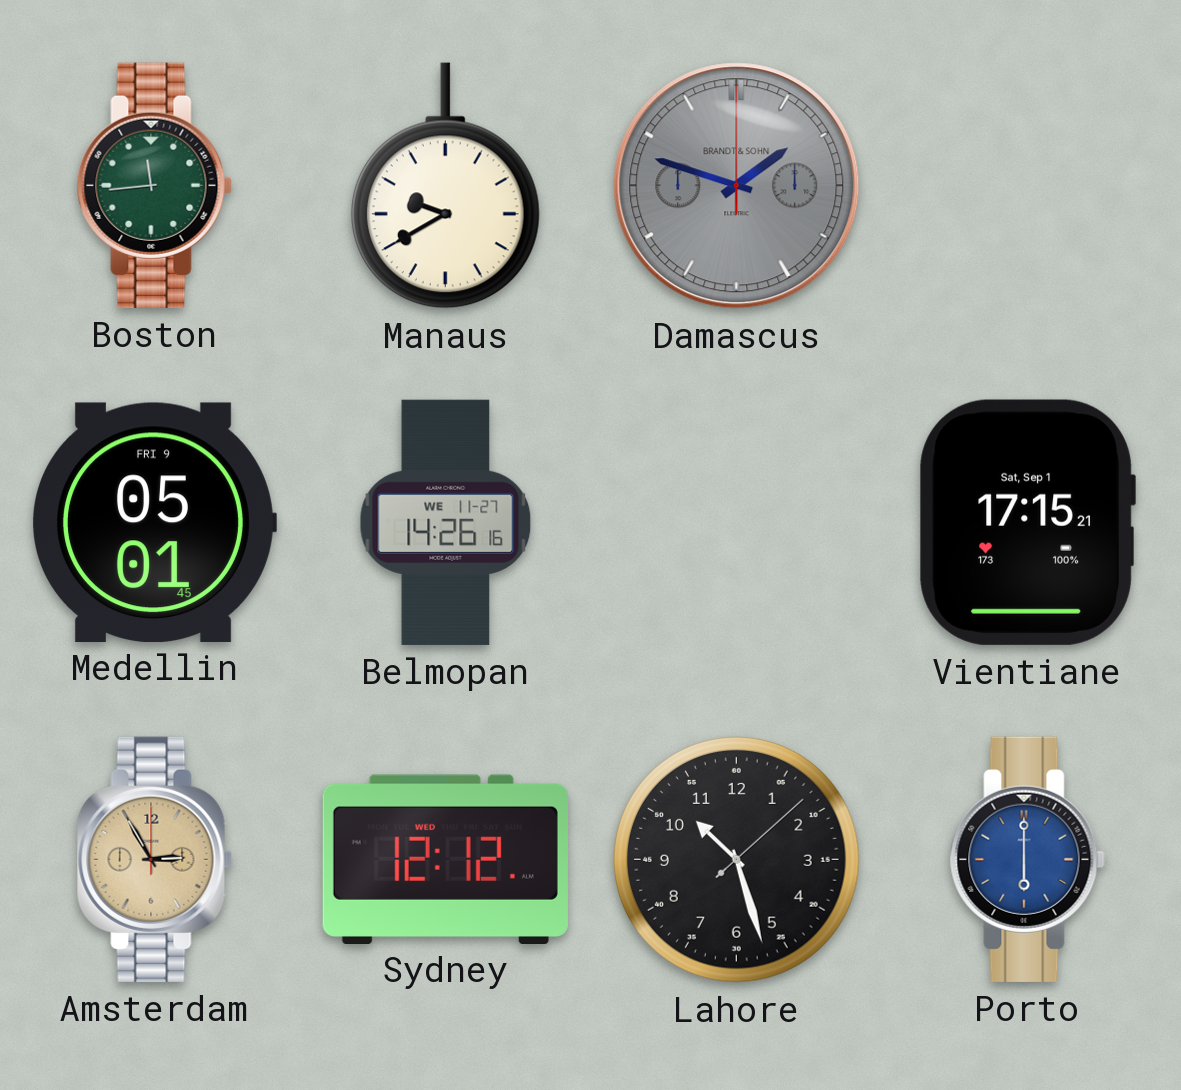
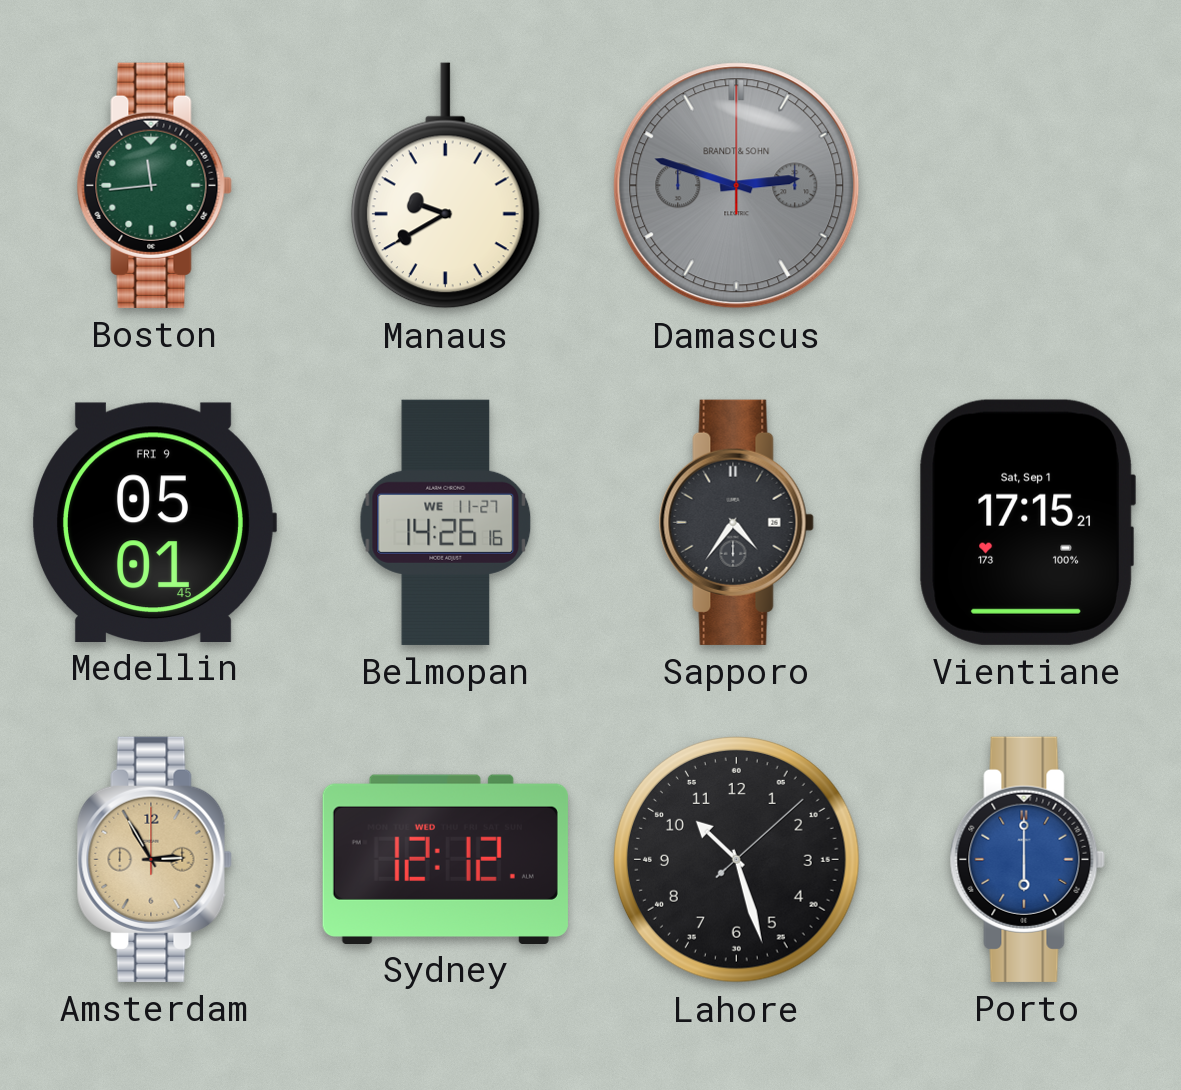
Damascus: 1:48 -> 2:48 (737, 186)
Sapporo: none -> 4:36 (736, 522)
